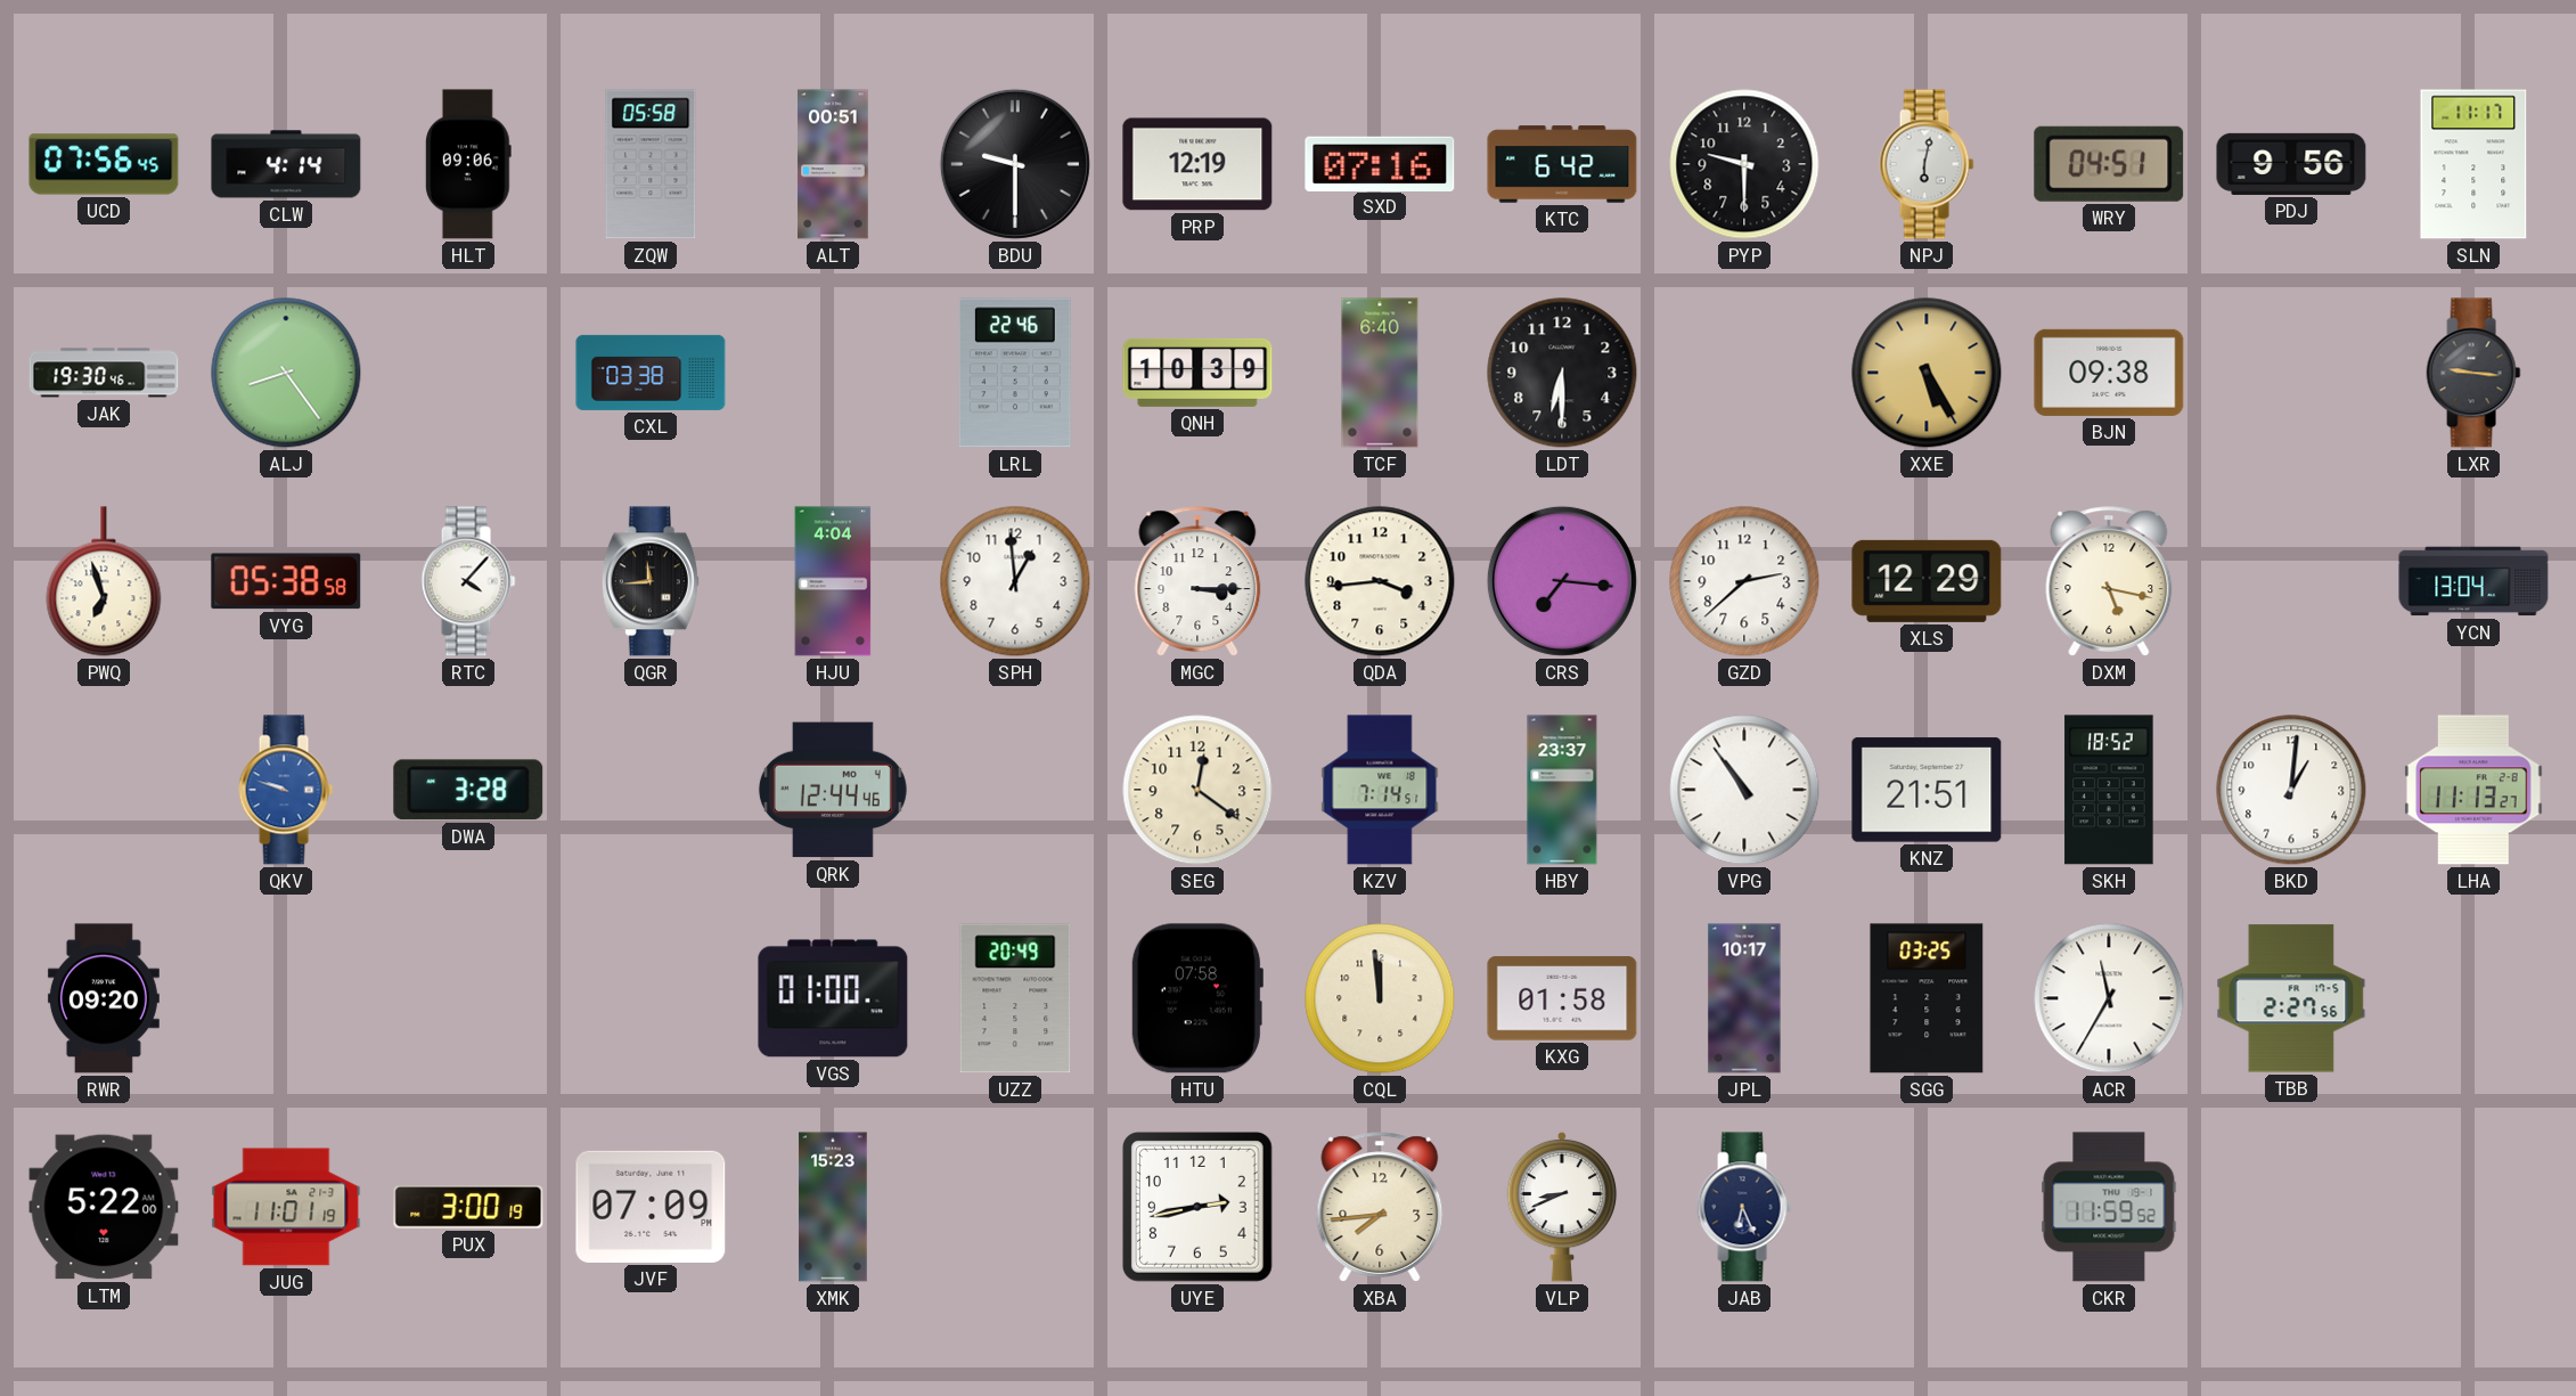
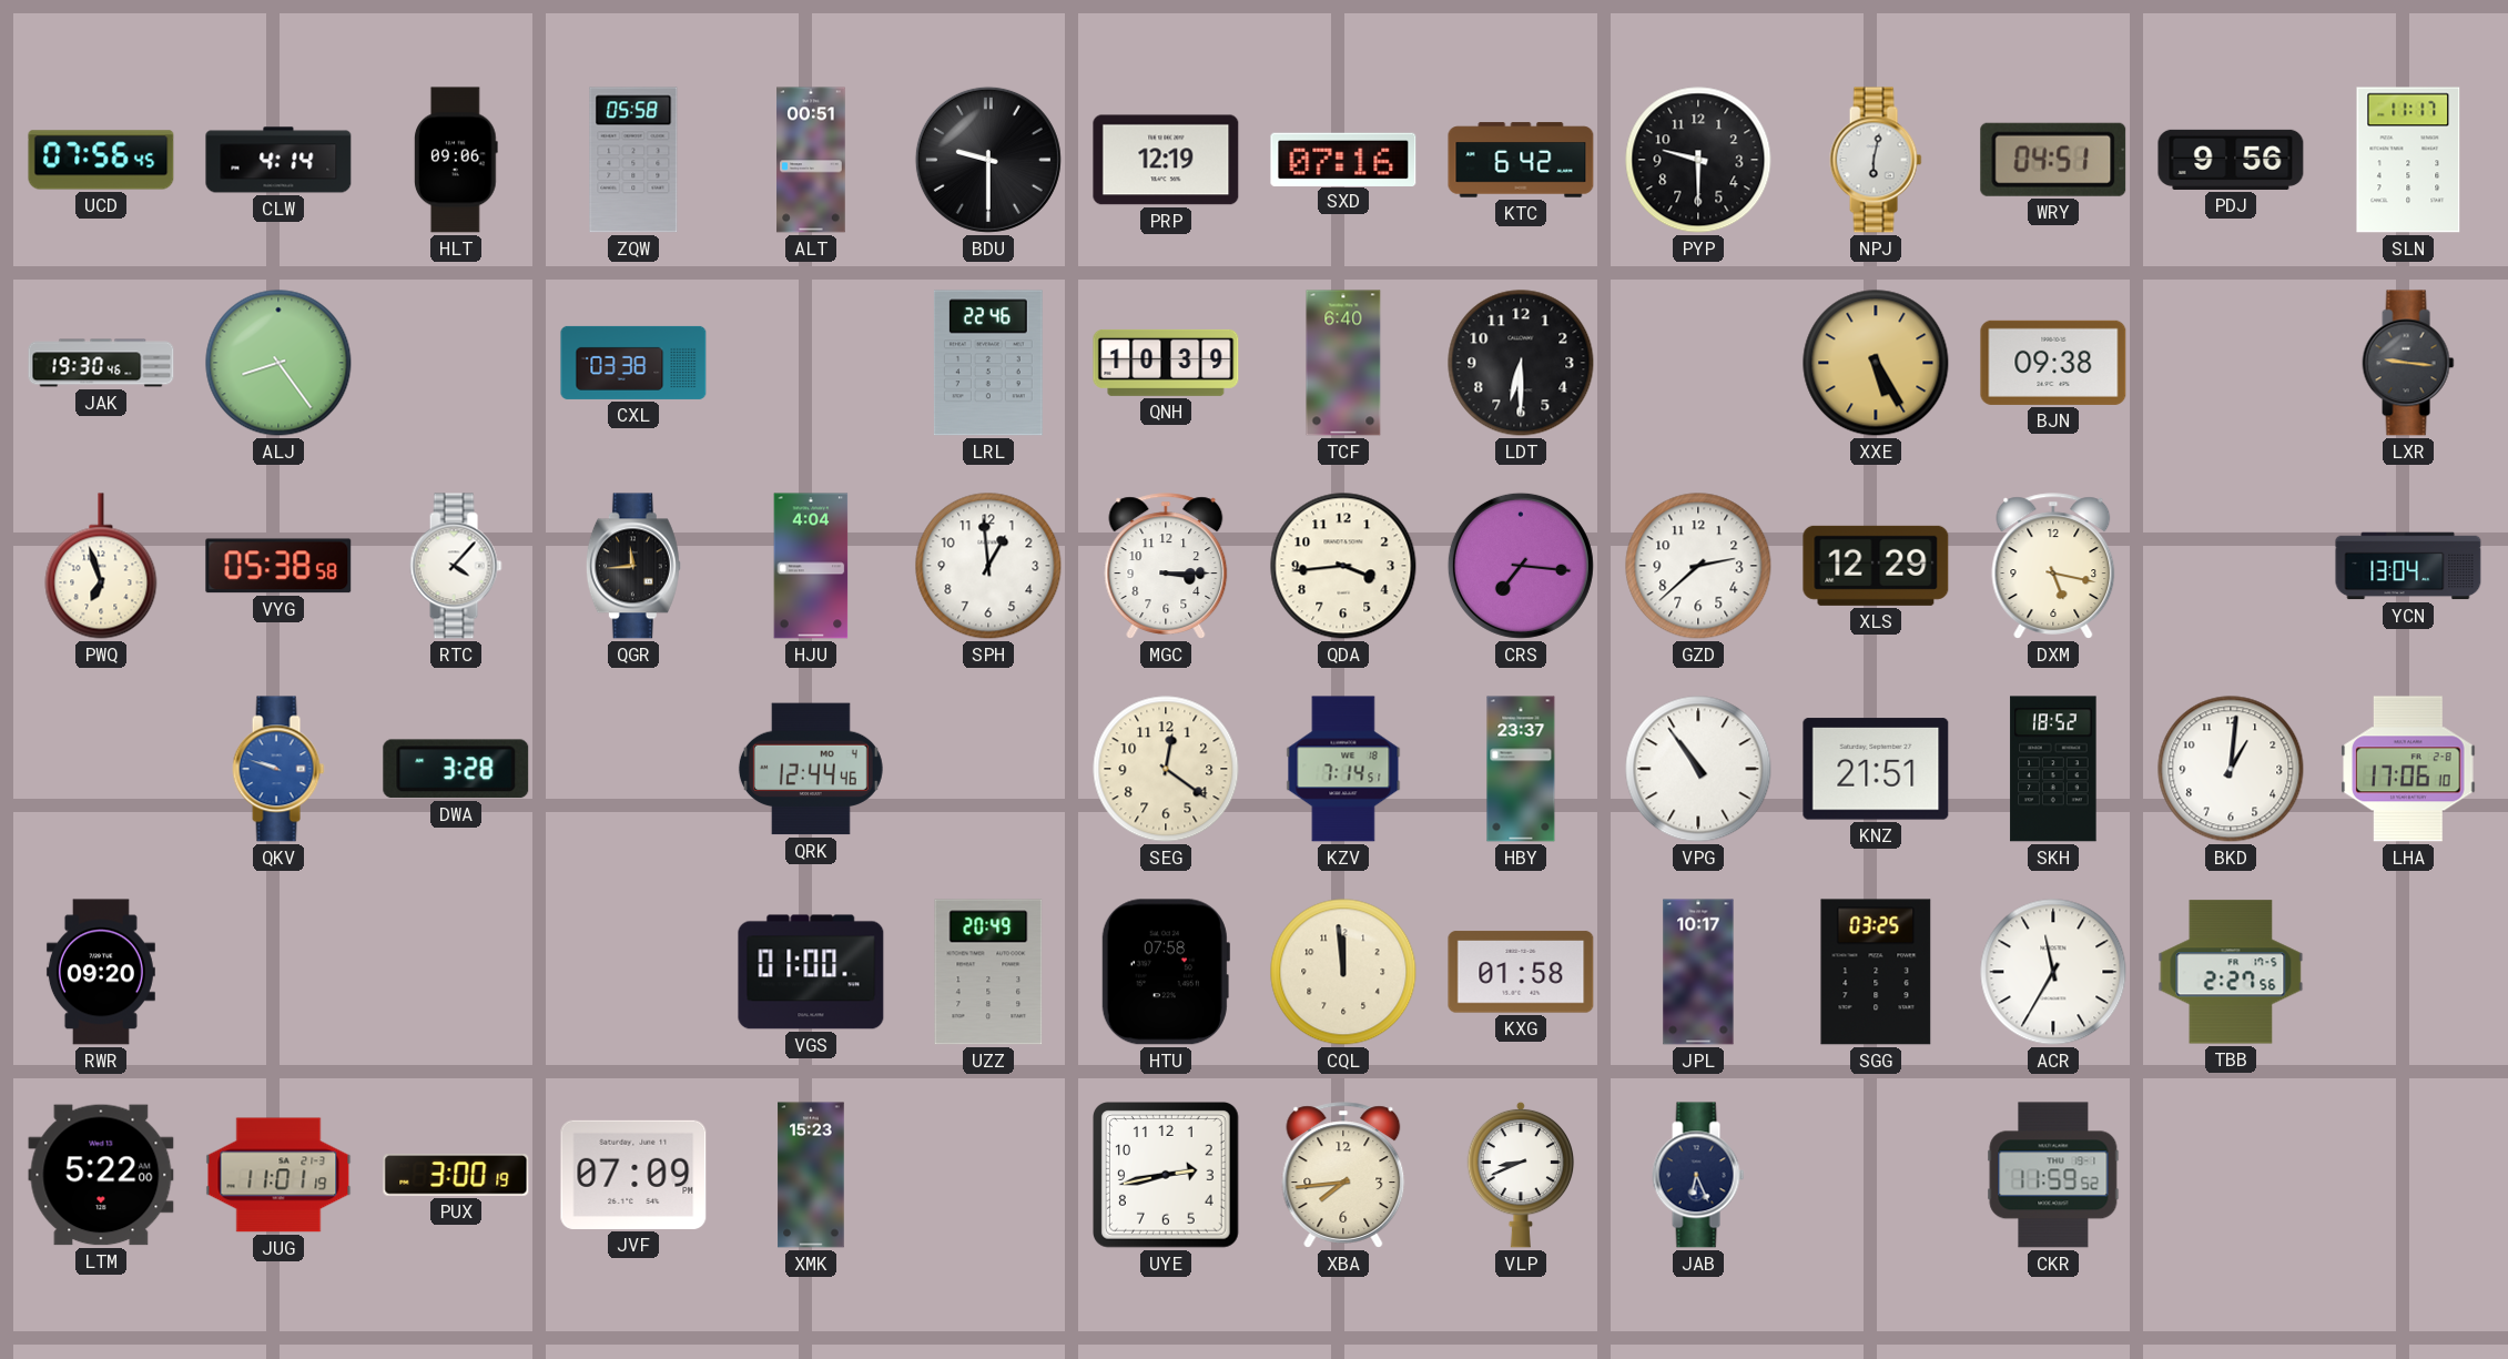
LHA: 11:13 -> 17:06 (2408, 769)
